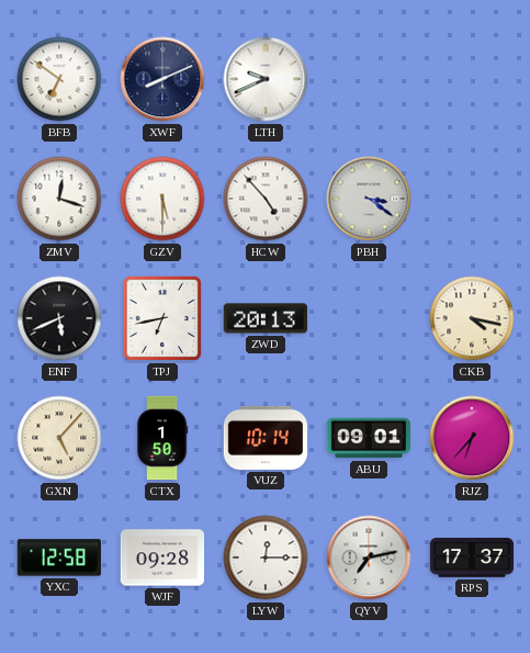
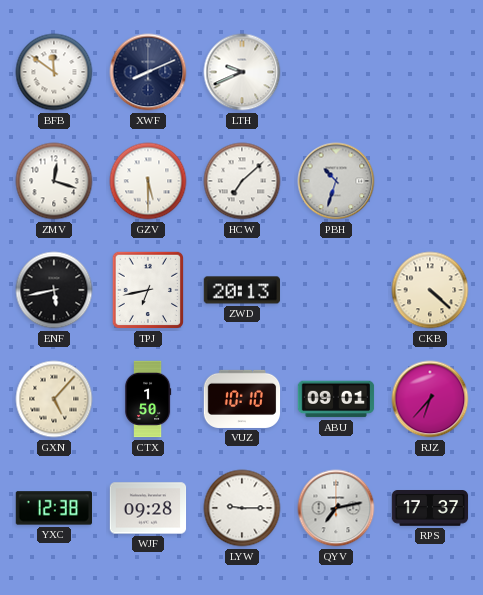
BFB: 6:51 -> 11:51 (54, 72)
HCW: 4:53 -> 7:08 (242, 181)
PBH: 3:21 -> 10:33 (336, 181)
ENF: 5:41 -> 5:43 (54, 290)
CKB: 4:17 -> 4:22 (430, 290)
VUZ: 10:14 -> 10:10 (242, 399)
YXC: 12:58 -> 12:38 (53, 508)
LYW: 12:15 -> 9:15 (242, 508)
